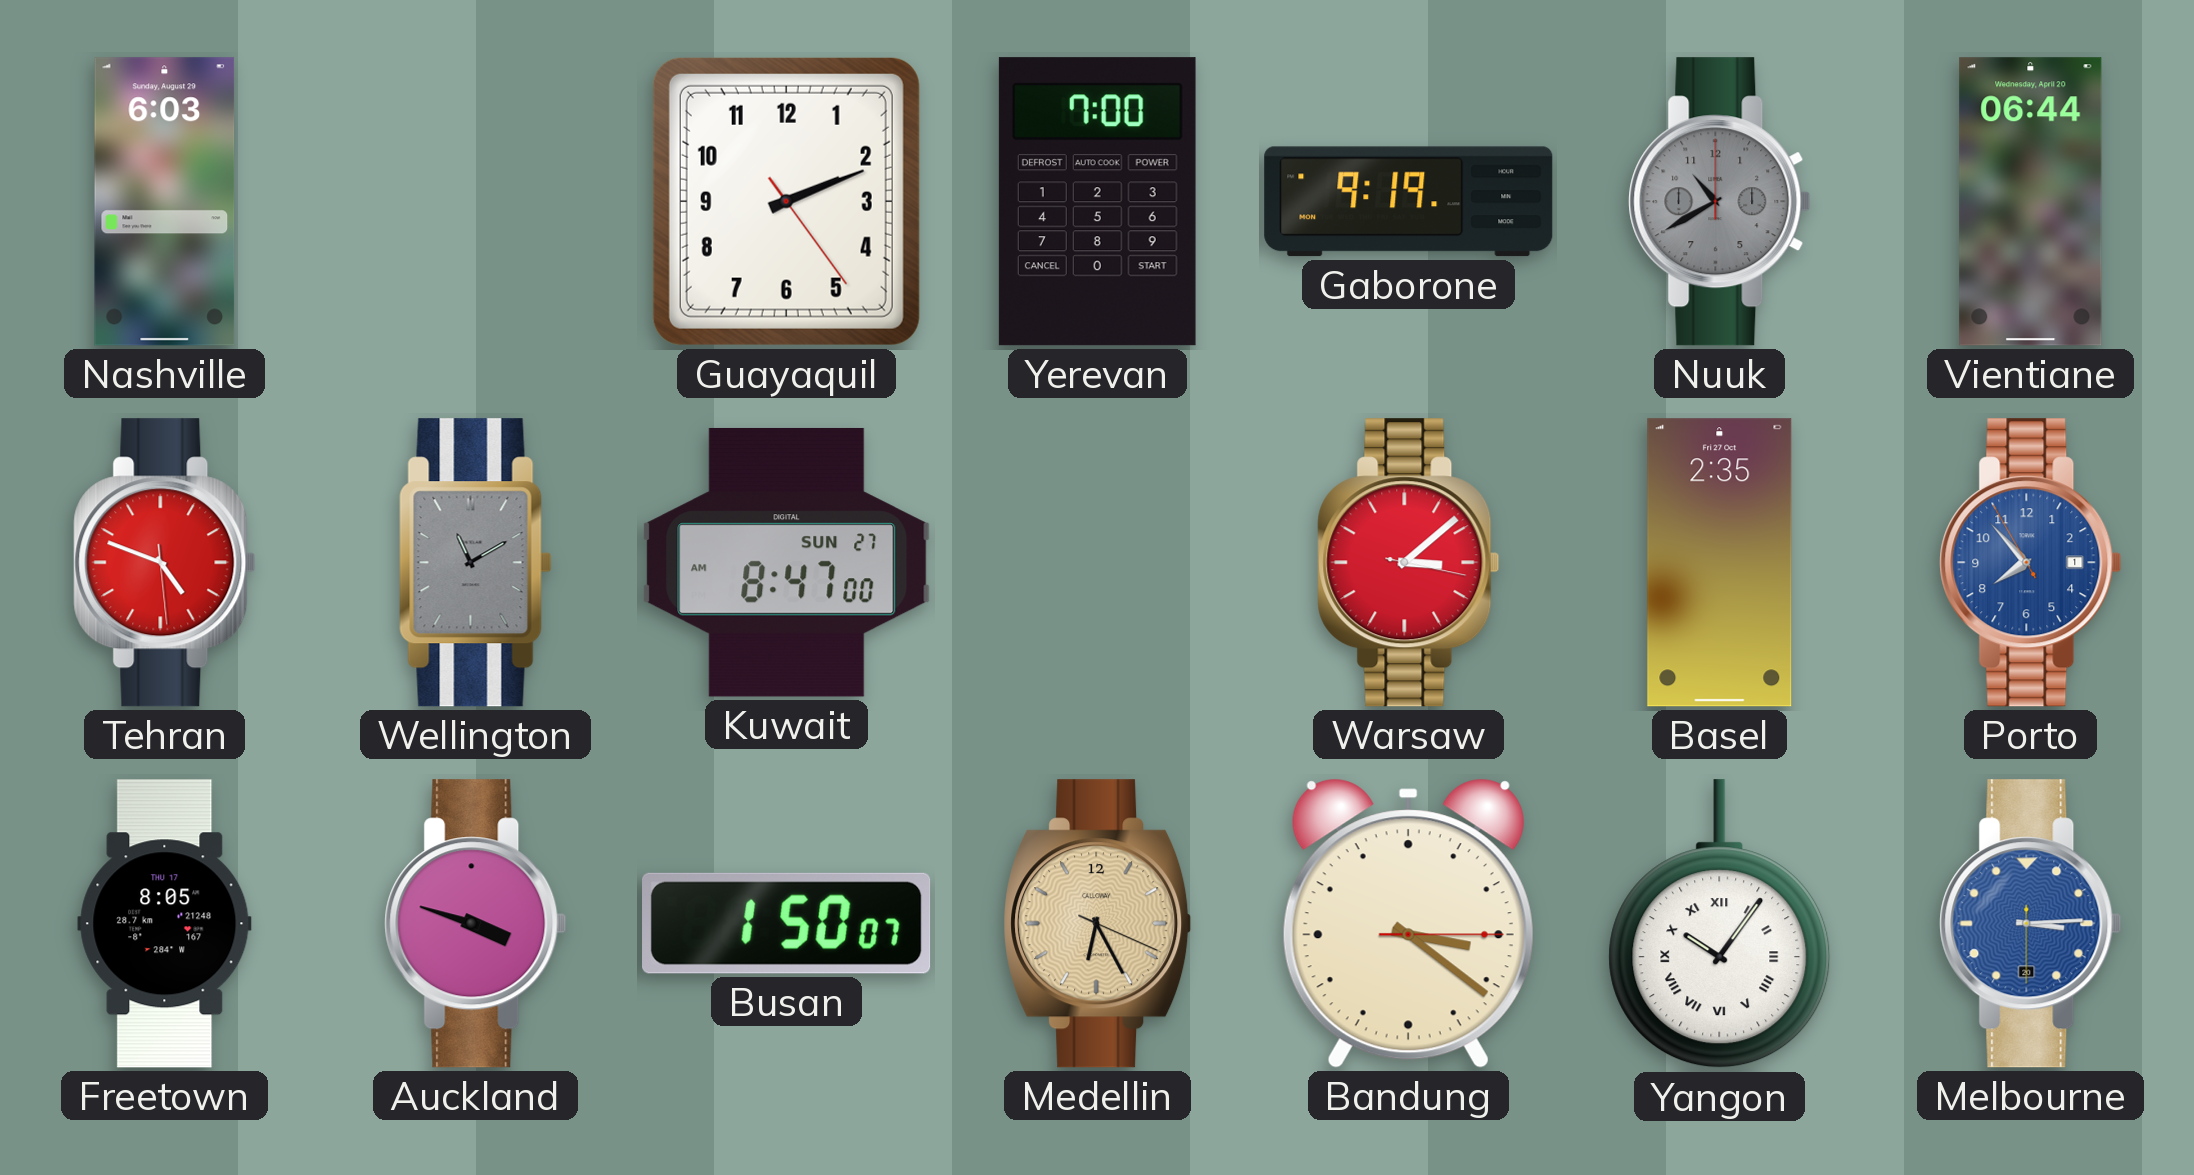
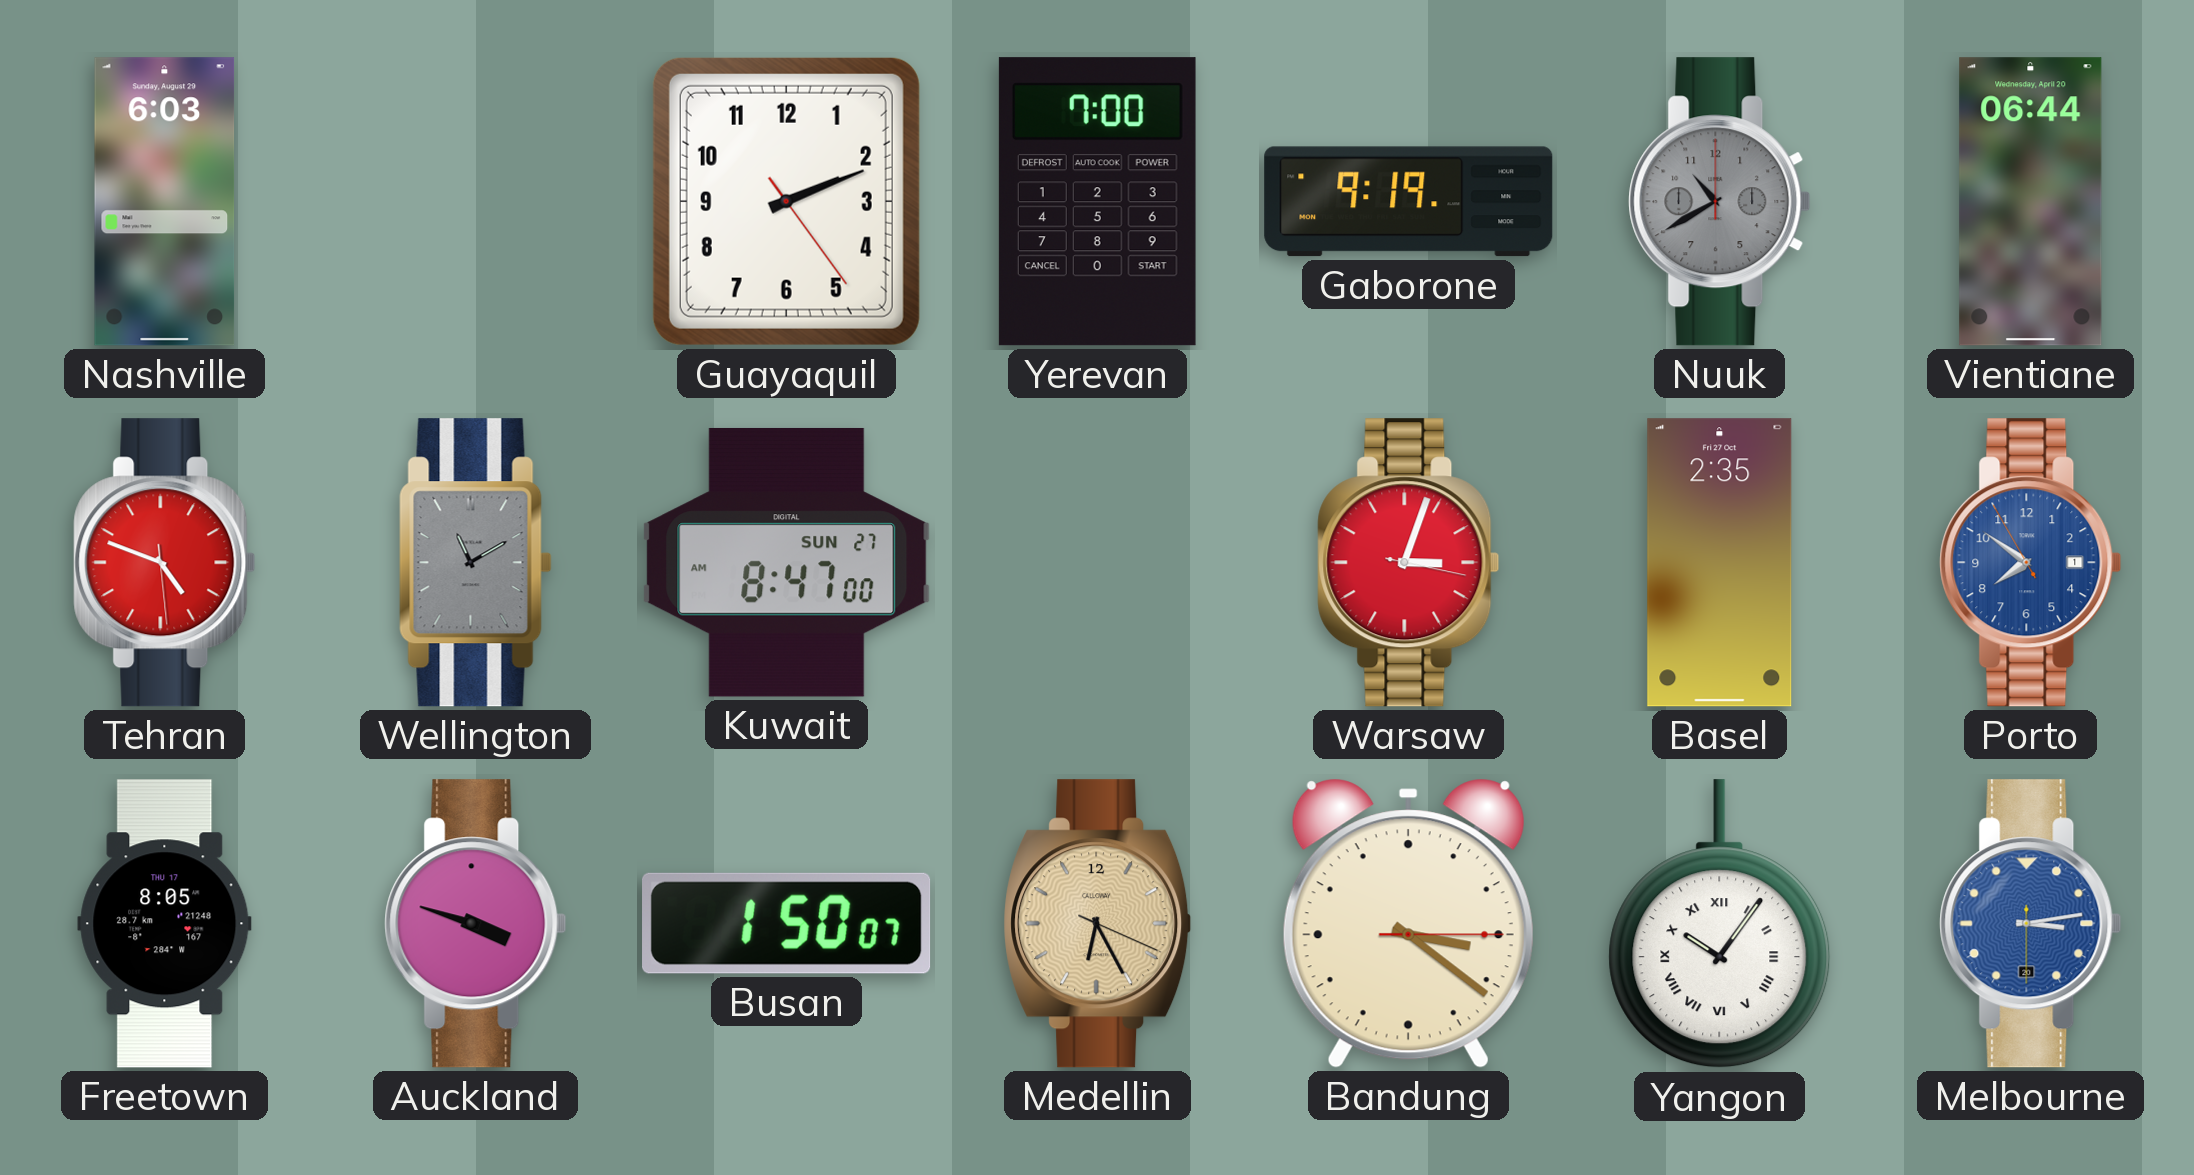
Warsaw: 3:08 -> 3:03 (1409, 563)
Porto: 7:52 -> 7:50 (2031, 563)
Melbourne: 3:14 -> 3:13 (2031, 924)
